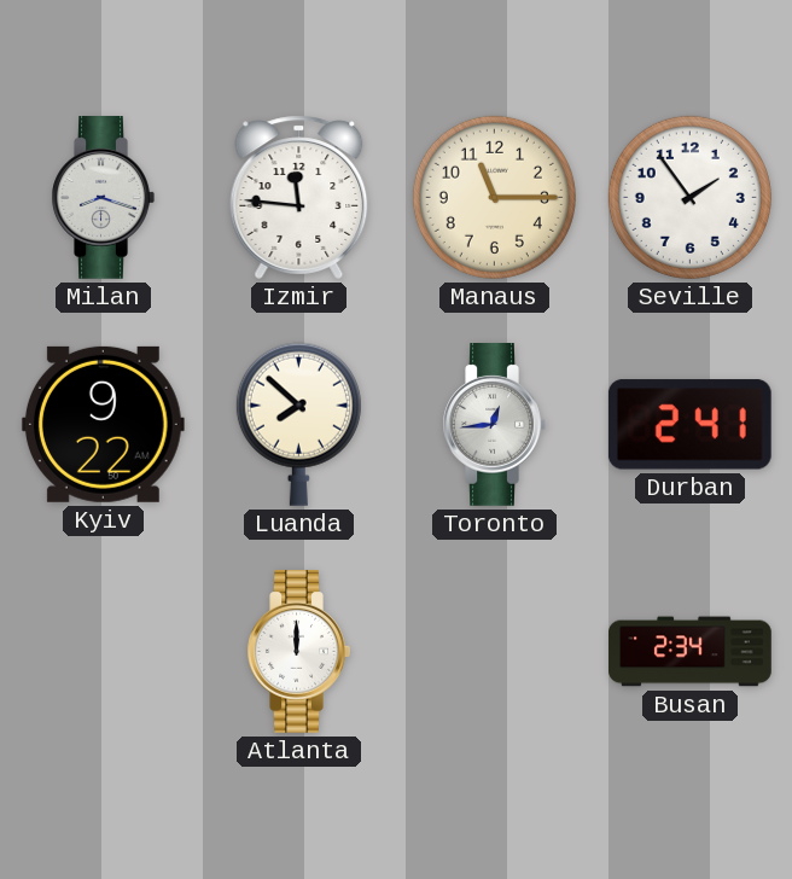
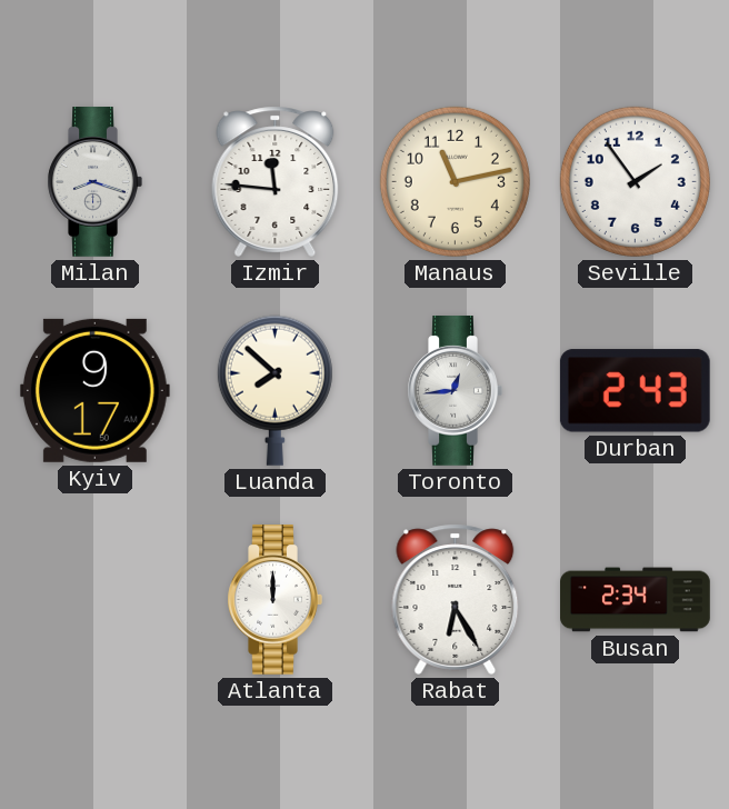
Manaus: 11:15 -> 11:13 (455, 181)
Kyiv: 9:22 -> 9:17 (94, 390)
Durban: 2:41 -> 2:43 (635, 391)
Rabat: none -> 6:25 (456, 599)
